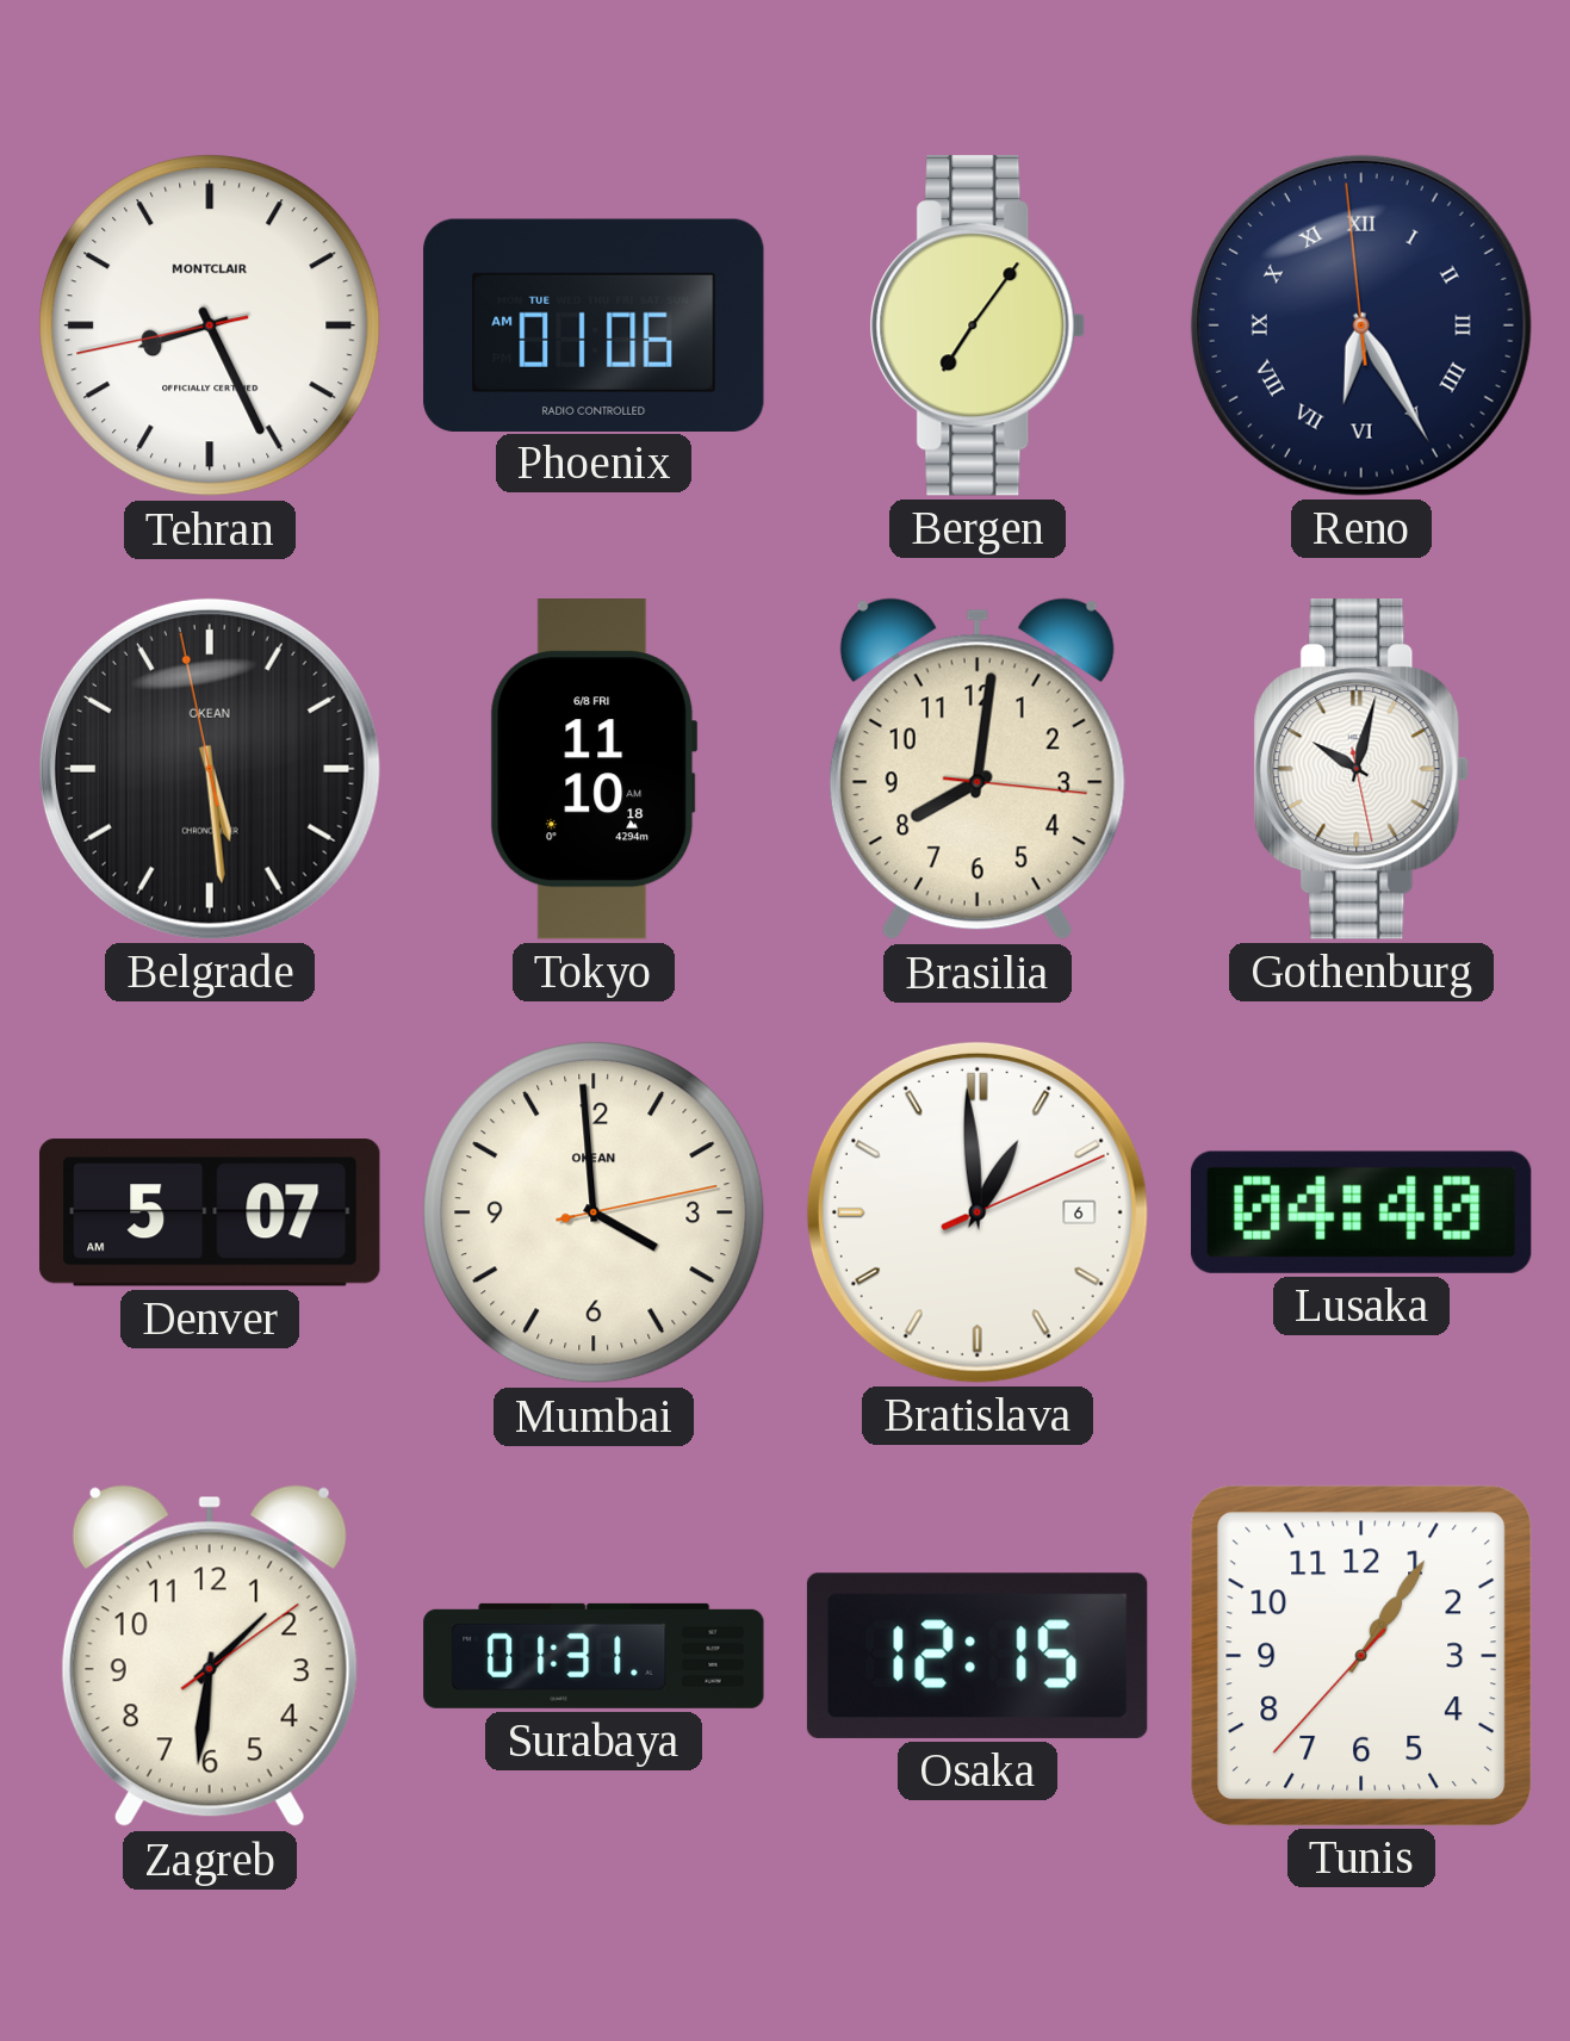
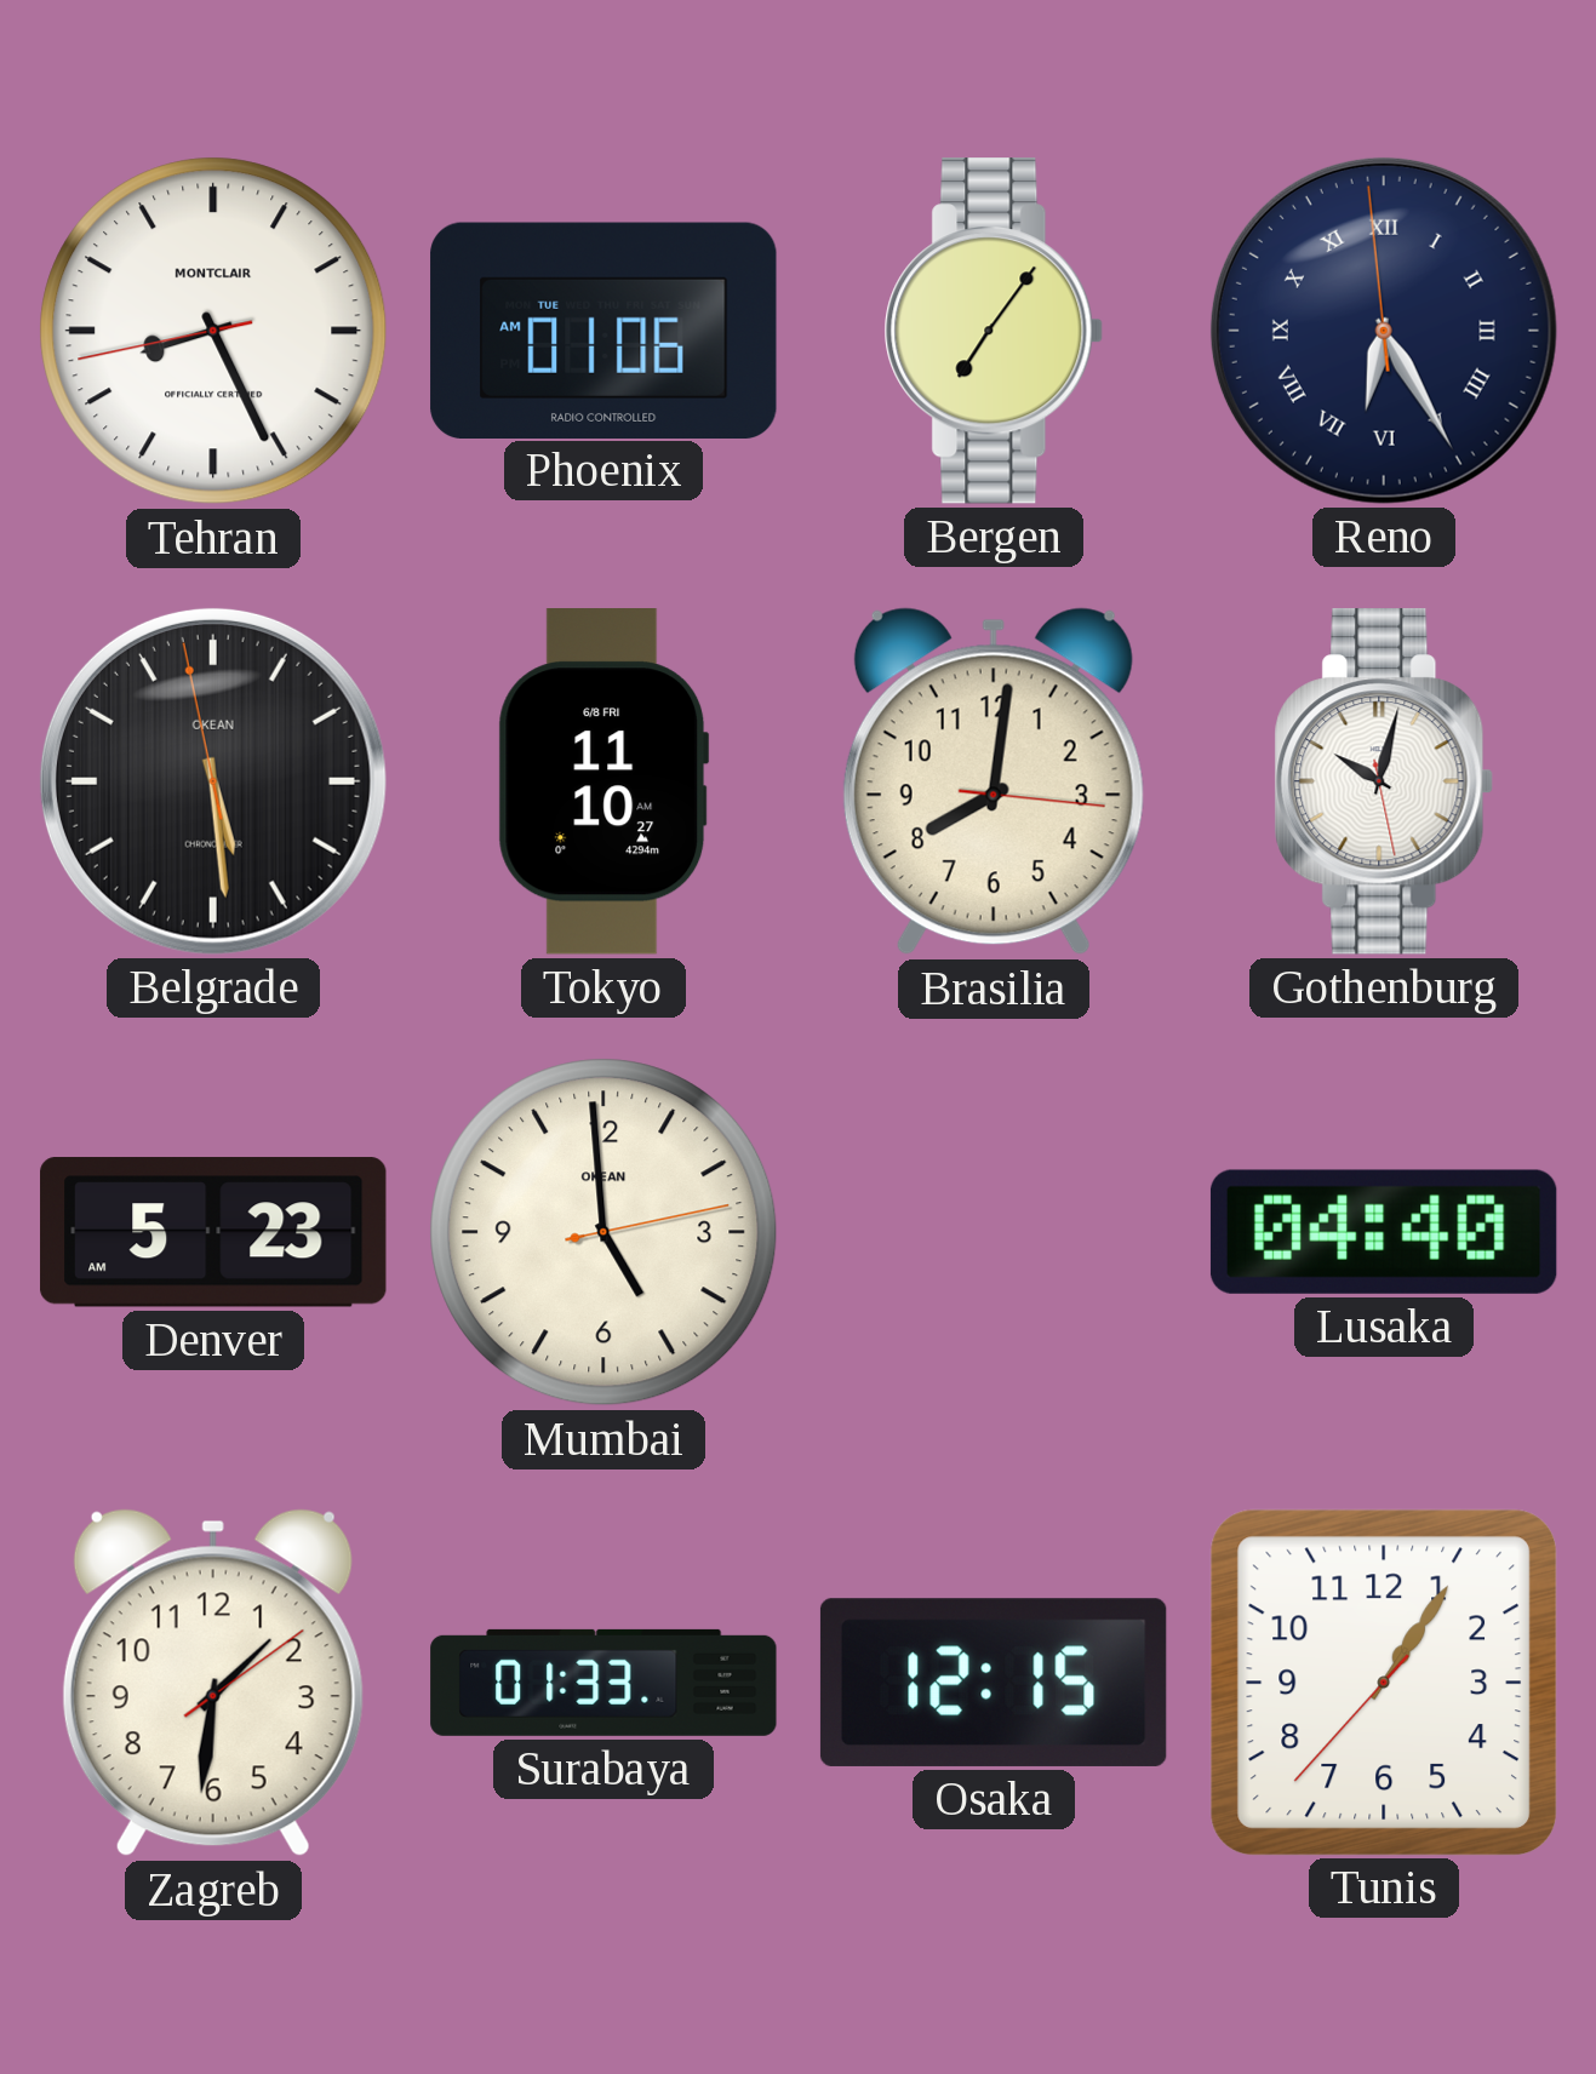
Tokyo: 11:10:18 -> 11:10:27 (603, 783)
Denver: 5:07 -> 5:23 (213, 1232)
Mumbai: 3:59 -> 4:59 (603, 1232)
Bratislava: 12:59 -> none (978, 1212)
Surabaya: 01:31 -> 01:33 (603, 1683)
